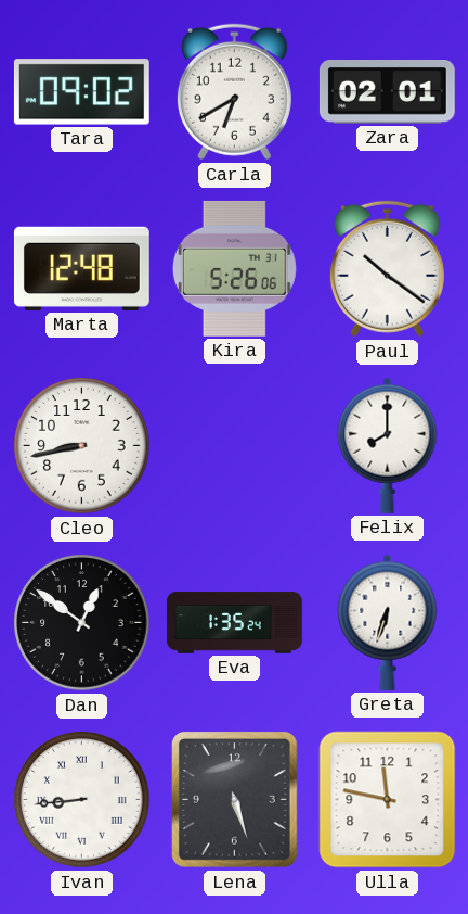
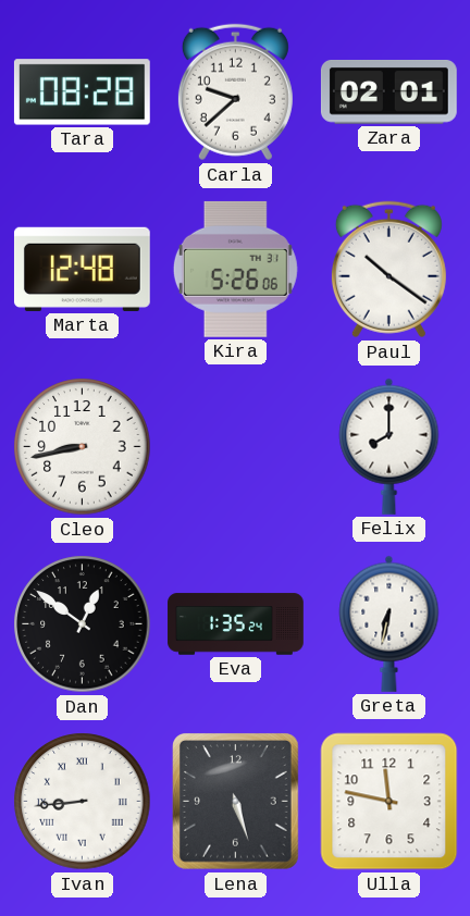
Tara: 09:02 -> 08:28 (82, 92)
Carla: 6:40 -> 9:38 (235, 92)
Greta: 6:33 -> 6:32 (389, 623)
